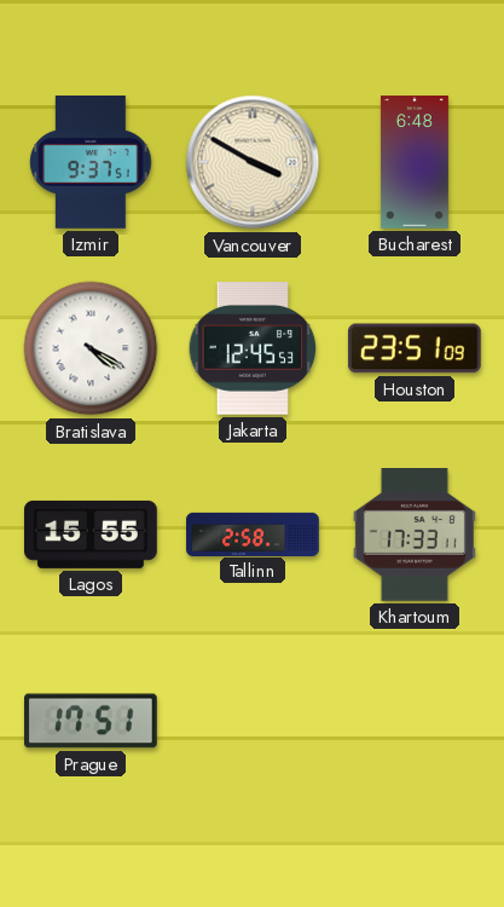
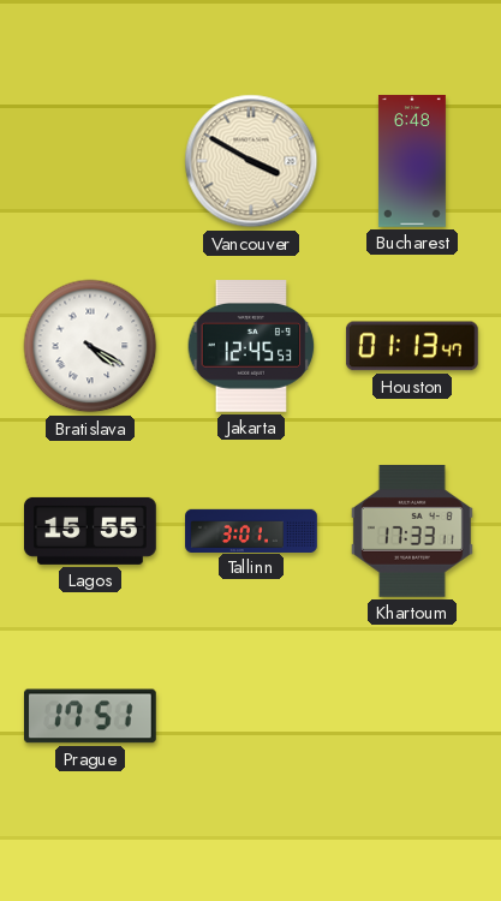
Izmir: 9:37 -> none (91, 163)
Houston: 23:51 -> 01:13 (412, 346)
Tallinn: 2:58 -> 3:01 (251, 530)
